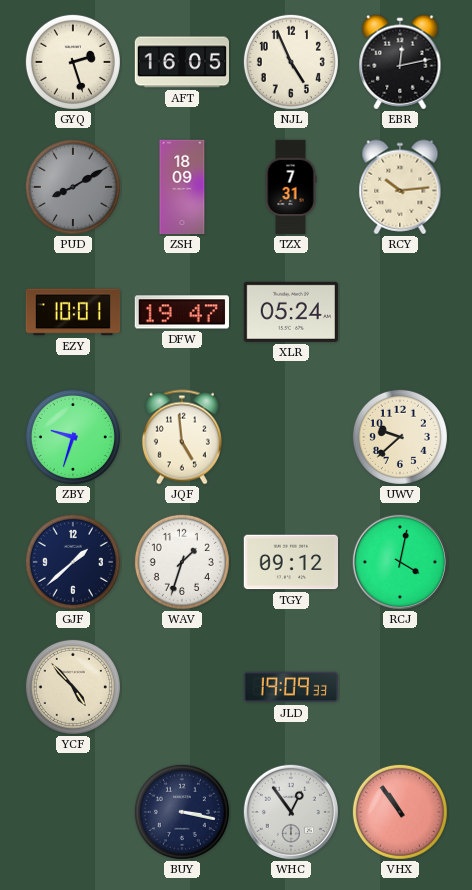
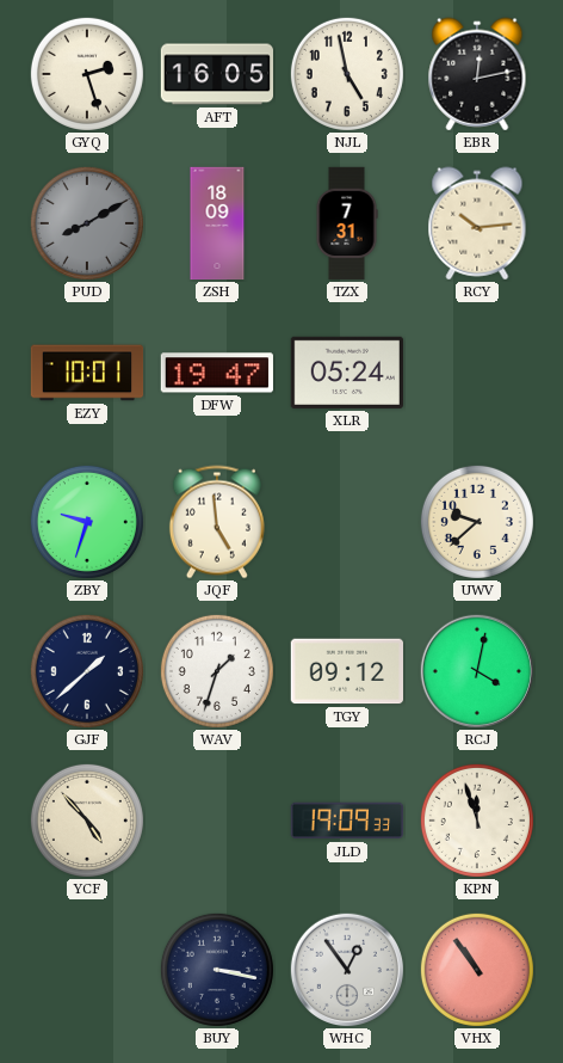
NJL: 4:56 -> 4:58 (347, 74)
KPN: none -> 11:57 (477, 821)
